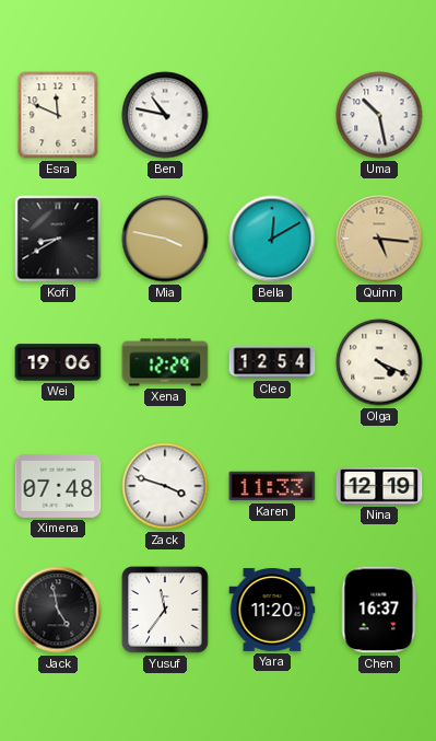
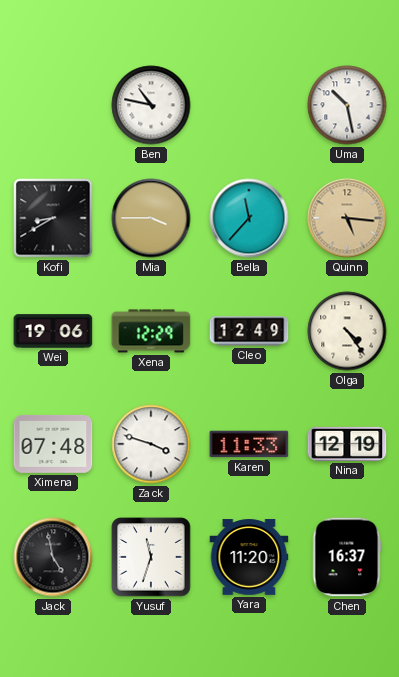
Esra: 11:49 -> none (58, 115)
Mia: 3:47 -> 3:45 (151, 218)
Bella: 12:10 -> 11:37 (249, 218)
Cleo: 12:54 -> 12:49 (249, 331)
Olga: 4:19 -> 4:24 (347, 331)
Yusuf: 11:36 -> 11:33 (151, 557)
